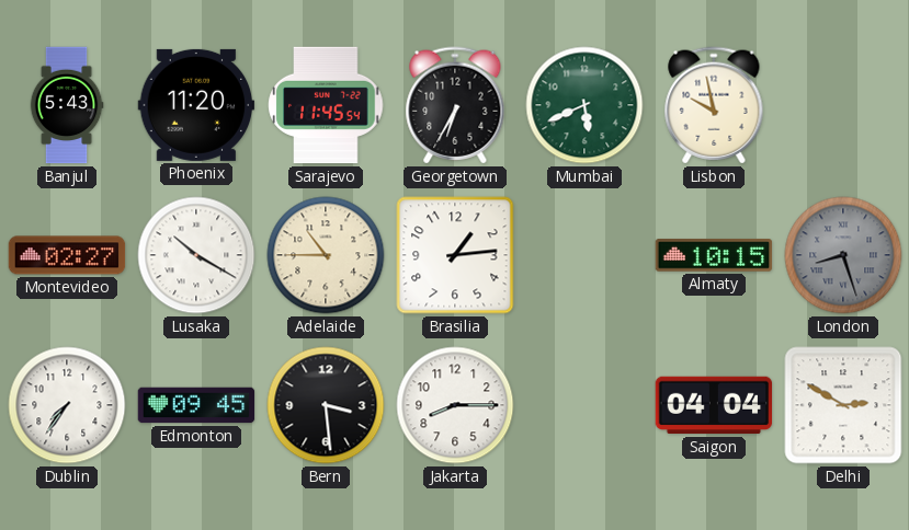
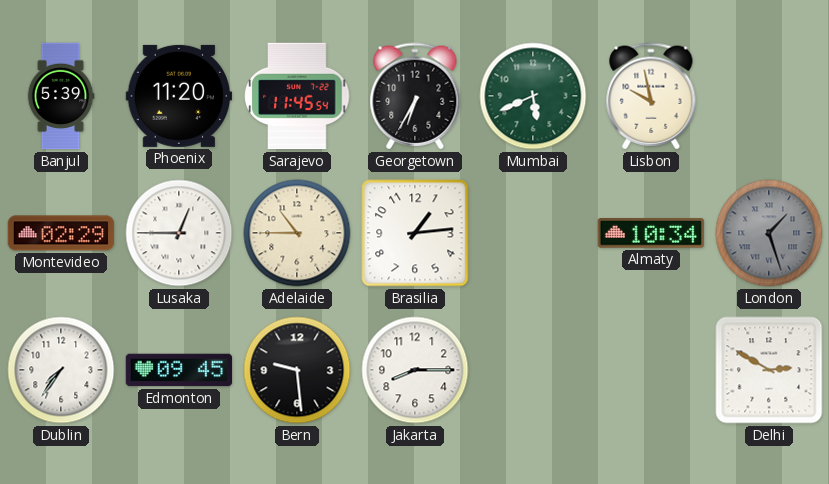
Banjul: 5:43 -> 5:39 (61, 96)
Montevideo: 02:27 -> 02:29 (61, 233)
Lusaka: 10:20 -> 12:45 (179, 233)
Almaty: 10:15 -> 10:34 (651, 233)
London: 8:27 -> 1:27 (769, 233)
Bern: 3:29 -> 9:29 (297, 370)
Saigon: 04:04 -> none (714, 405)
